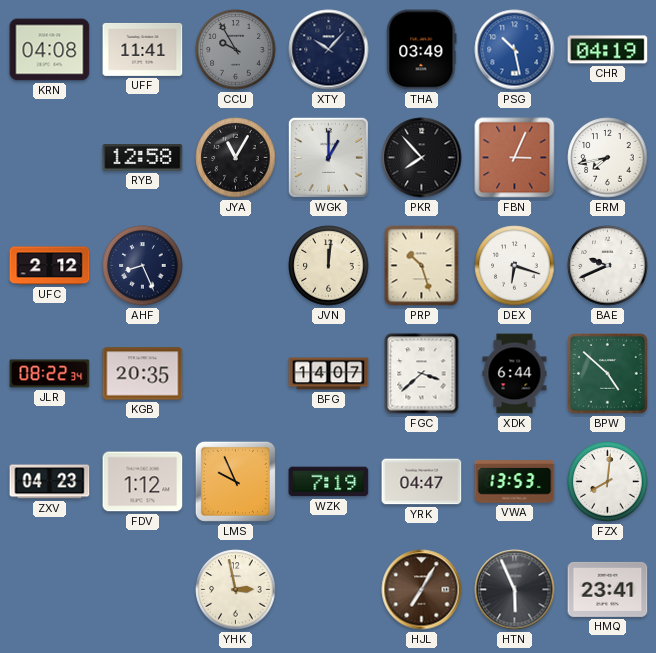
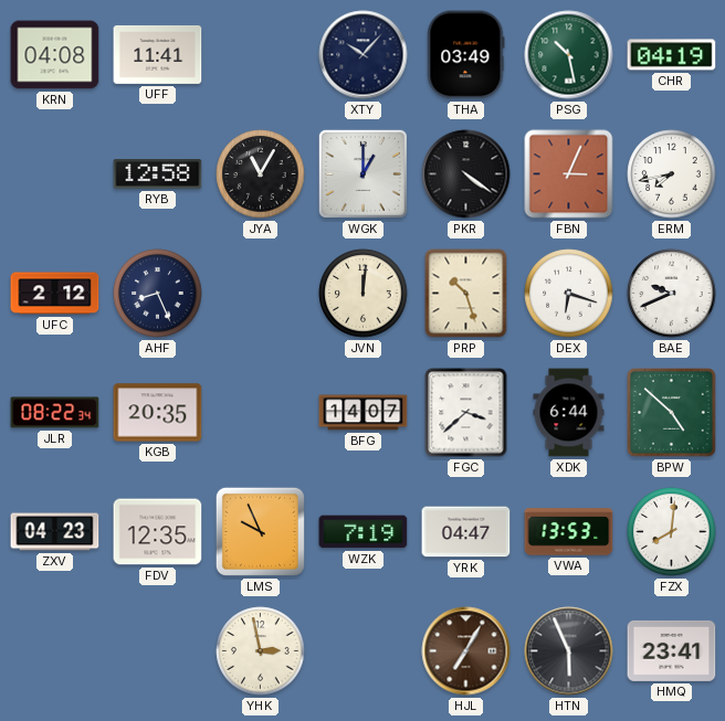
CCU: 9:55 -> none (236, 50)
PSG dial: blue -> green (569, 55)
PKR: 7:53 -> 4:21 (466, 174)
FDV: 1:12 -> 12:35 (158, 532)
